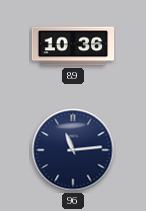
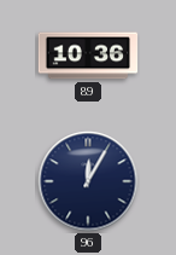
96: 11:14 -> 12:05 (88, 181)
